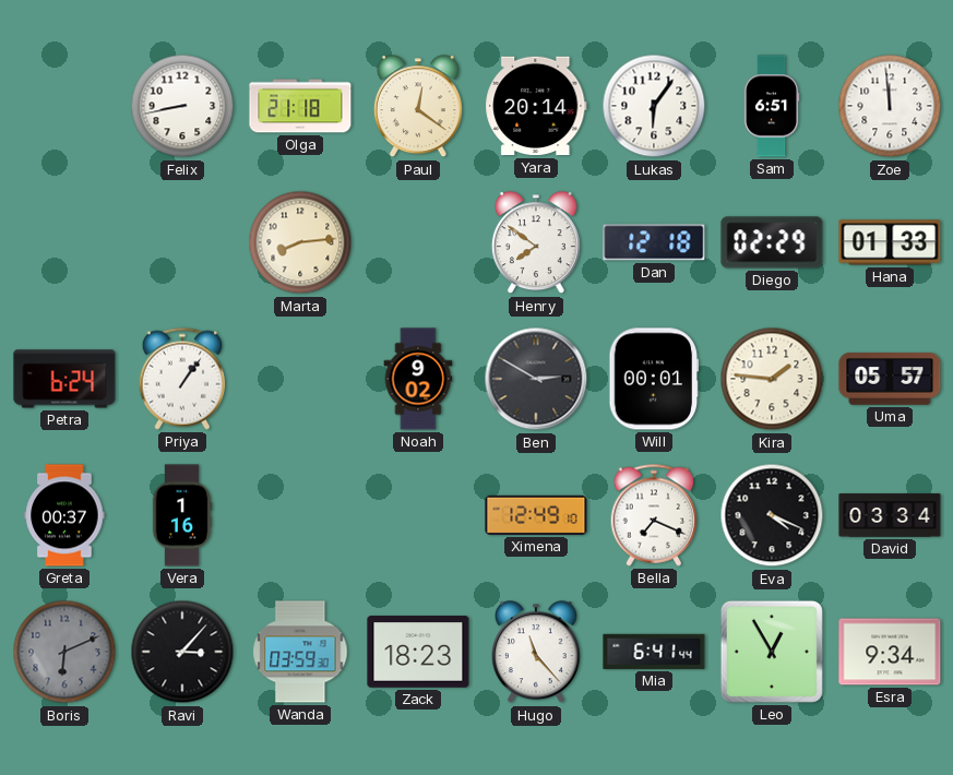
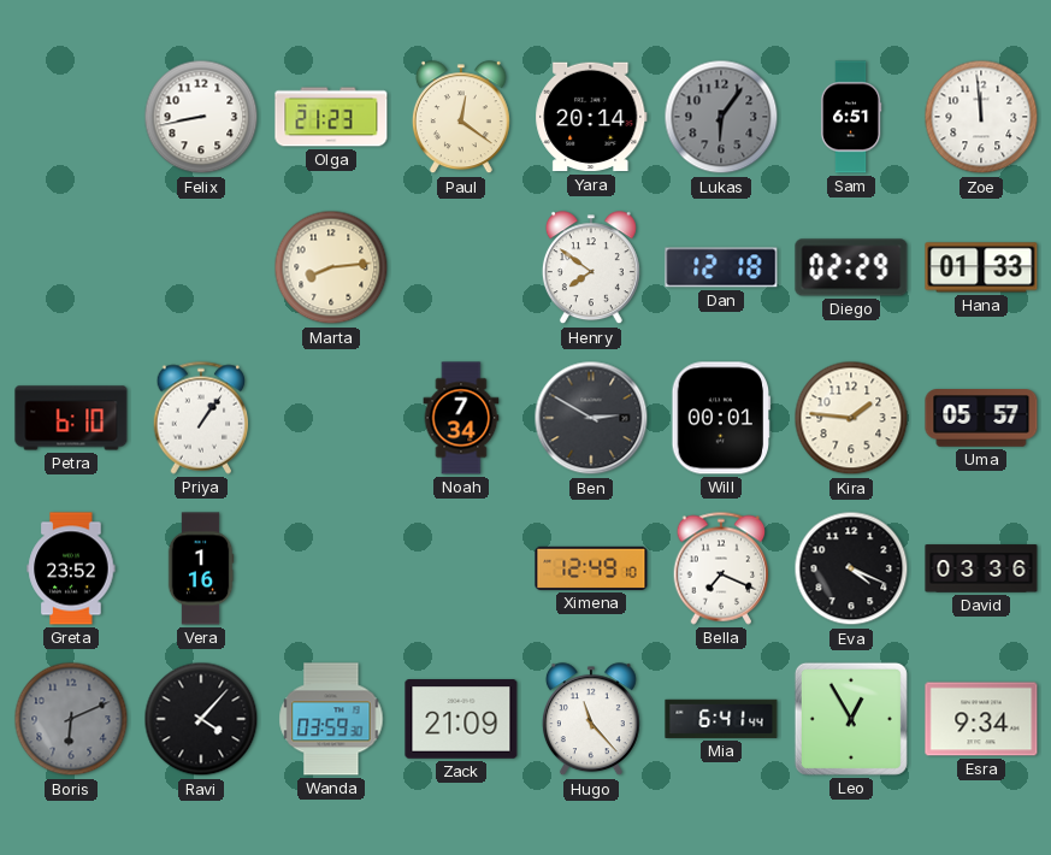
Olga: 21:18 -> 21:23 (331, 117)
Lukas dial: white -> grey (721, 117)
Petra: 6:24 -> 6:10 (71, 418)
Noah: 9:02 -> 7:34 (461, 418)
Greta: 00:37 -> 23:52 (71, 568)
David: 03:34 -> 03:36 (981, 568)
Ravi: 3:07 -> 4:07 (201, 719)
Zack: 18:23 -> 21:09 (461, 719)
